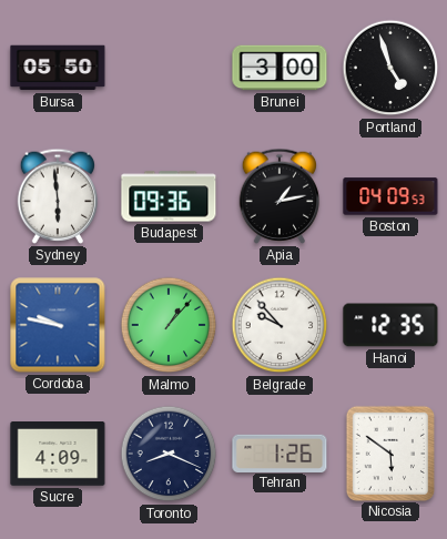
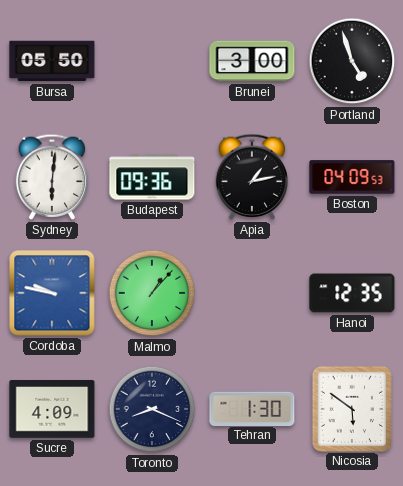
Sydney: 5:59 -> 6:01 (52, 177)
Belgrade: 9:53 -> none (280, 325)
Tehran: 1:26 -> 1:30 (252, 408)
